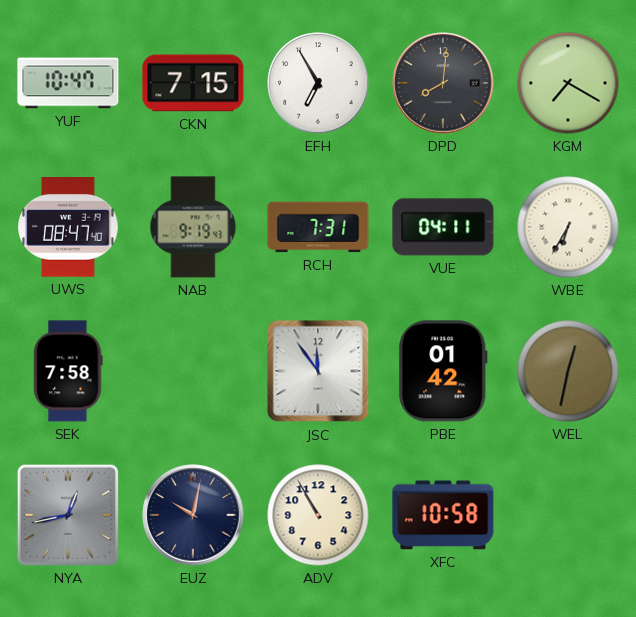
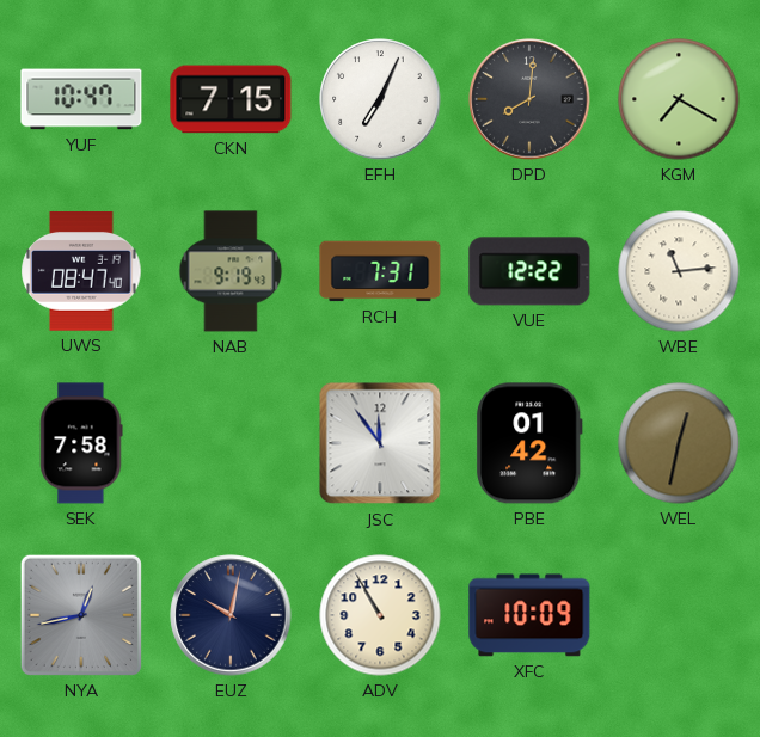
EFH: 6:55 -> 7:04 (380, 99)
VUE: 04:11 -> 12:22 (529, 271)
WBE: 6:35 -> 11:14 (679, 271)
XFC: 10:58 -> 10:09 (529, 615)
